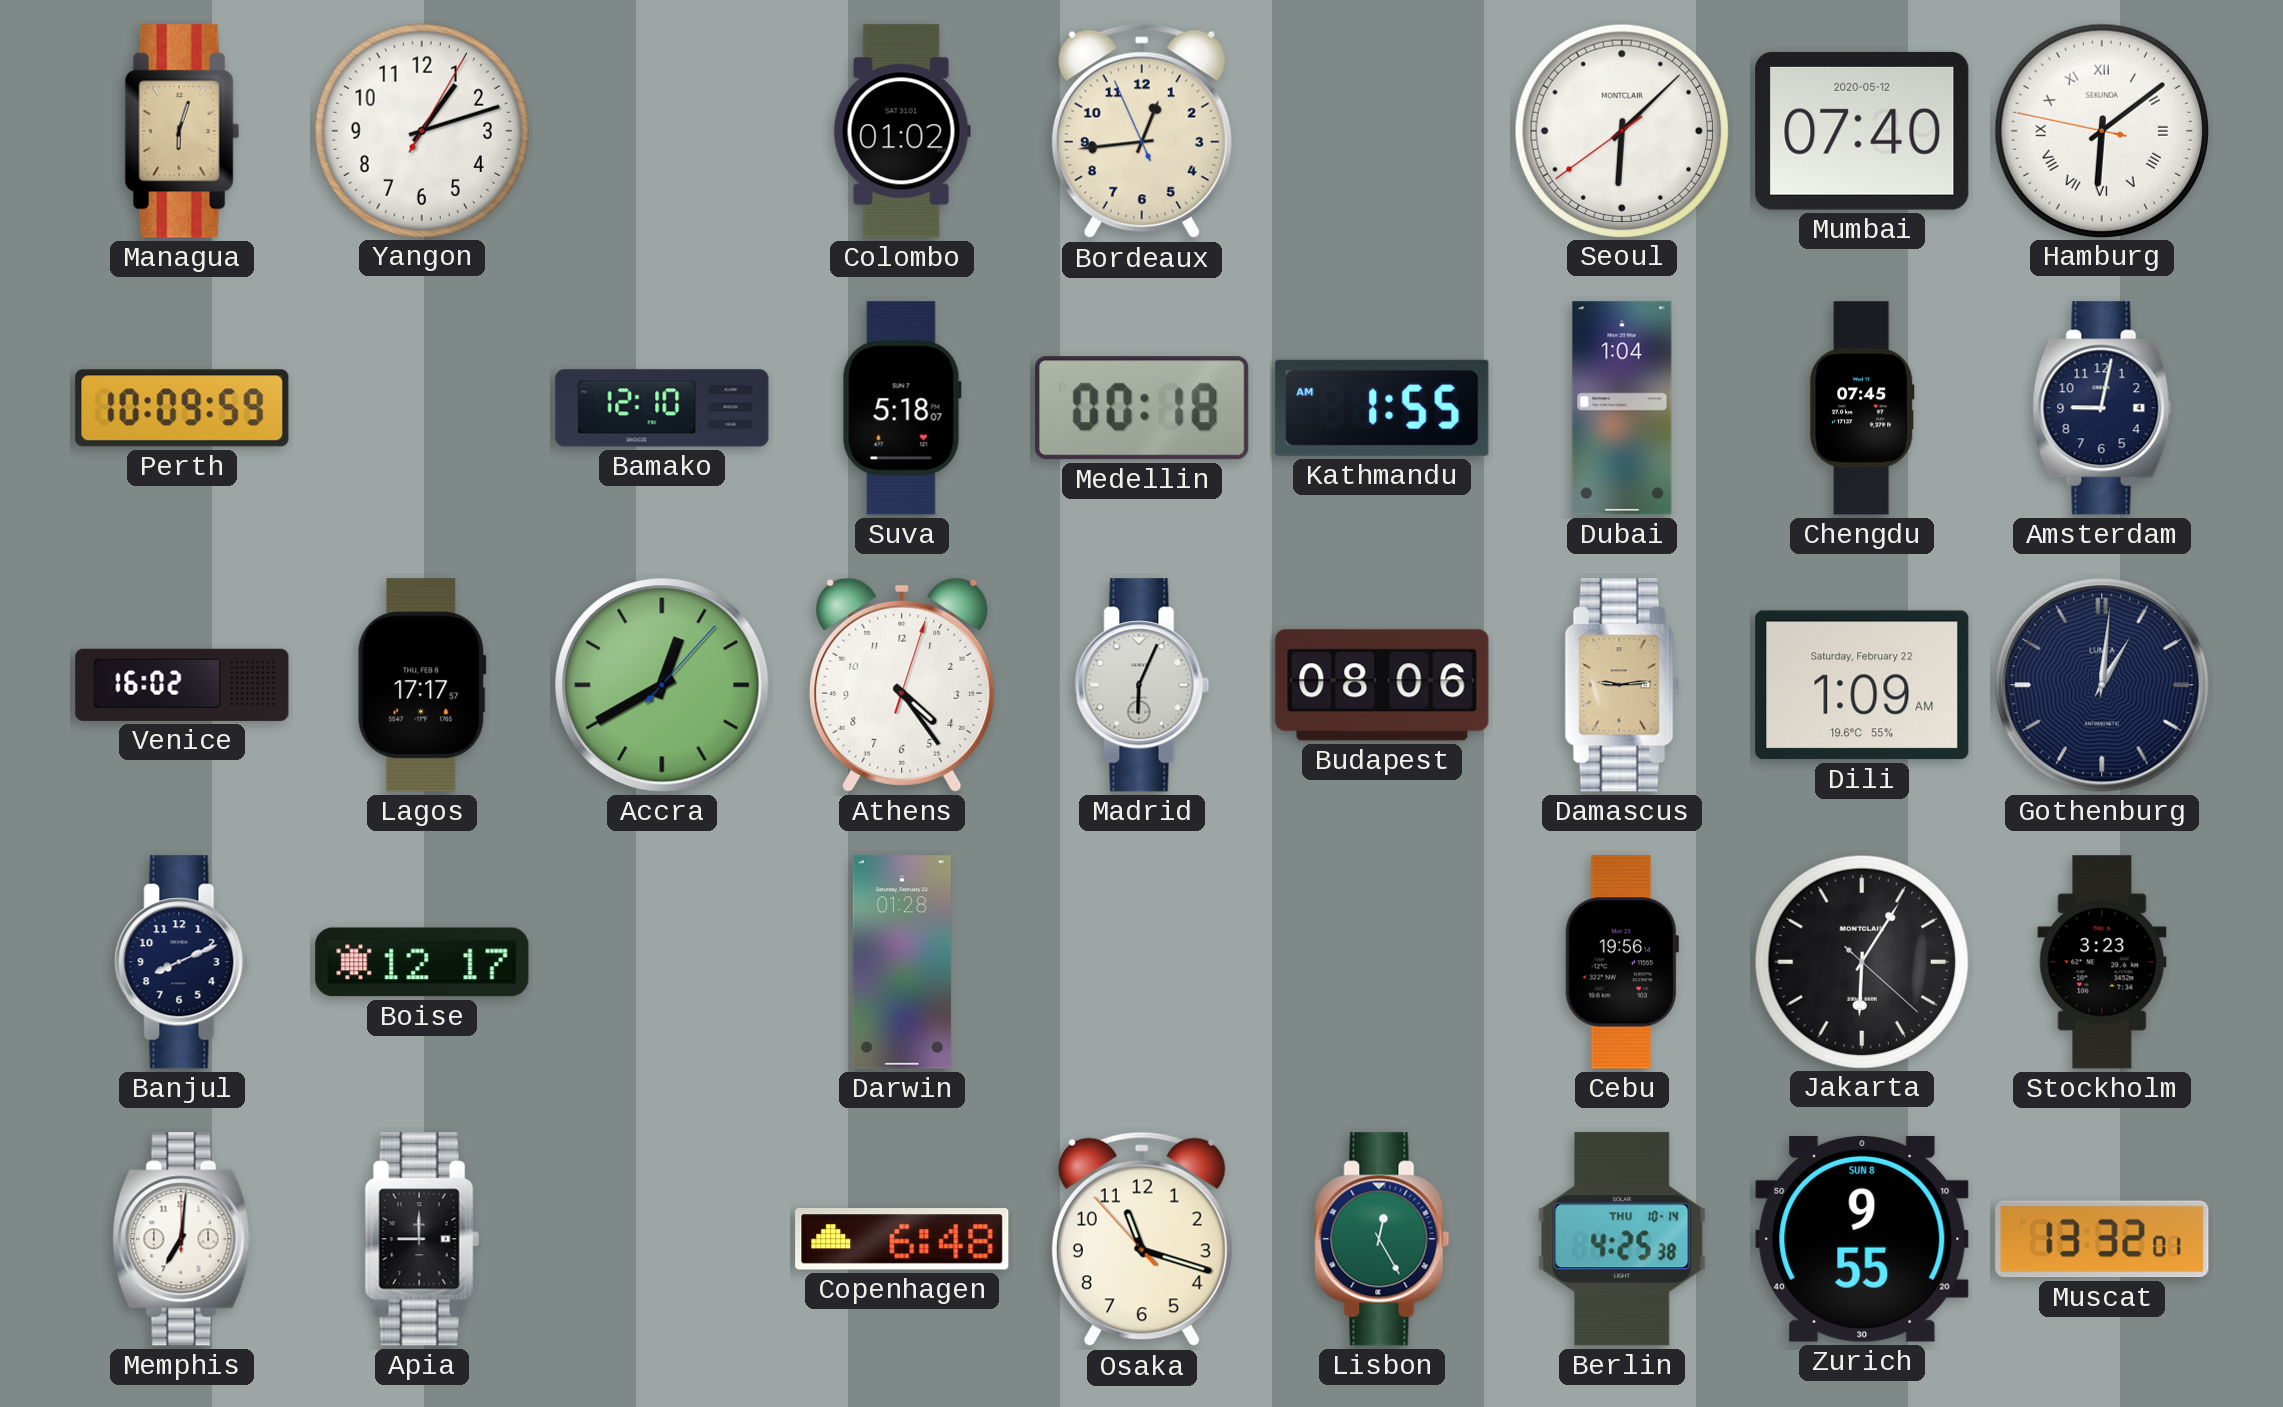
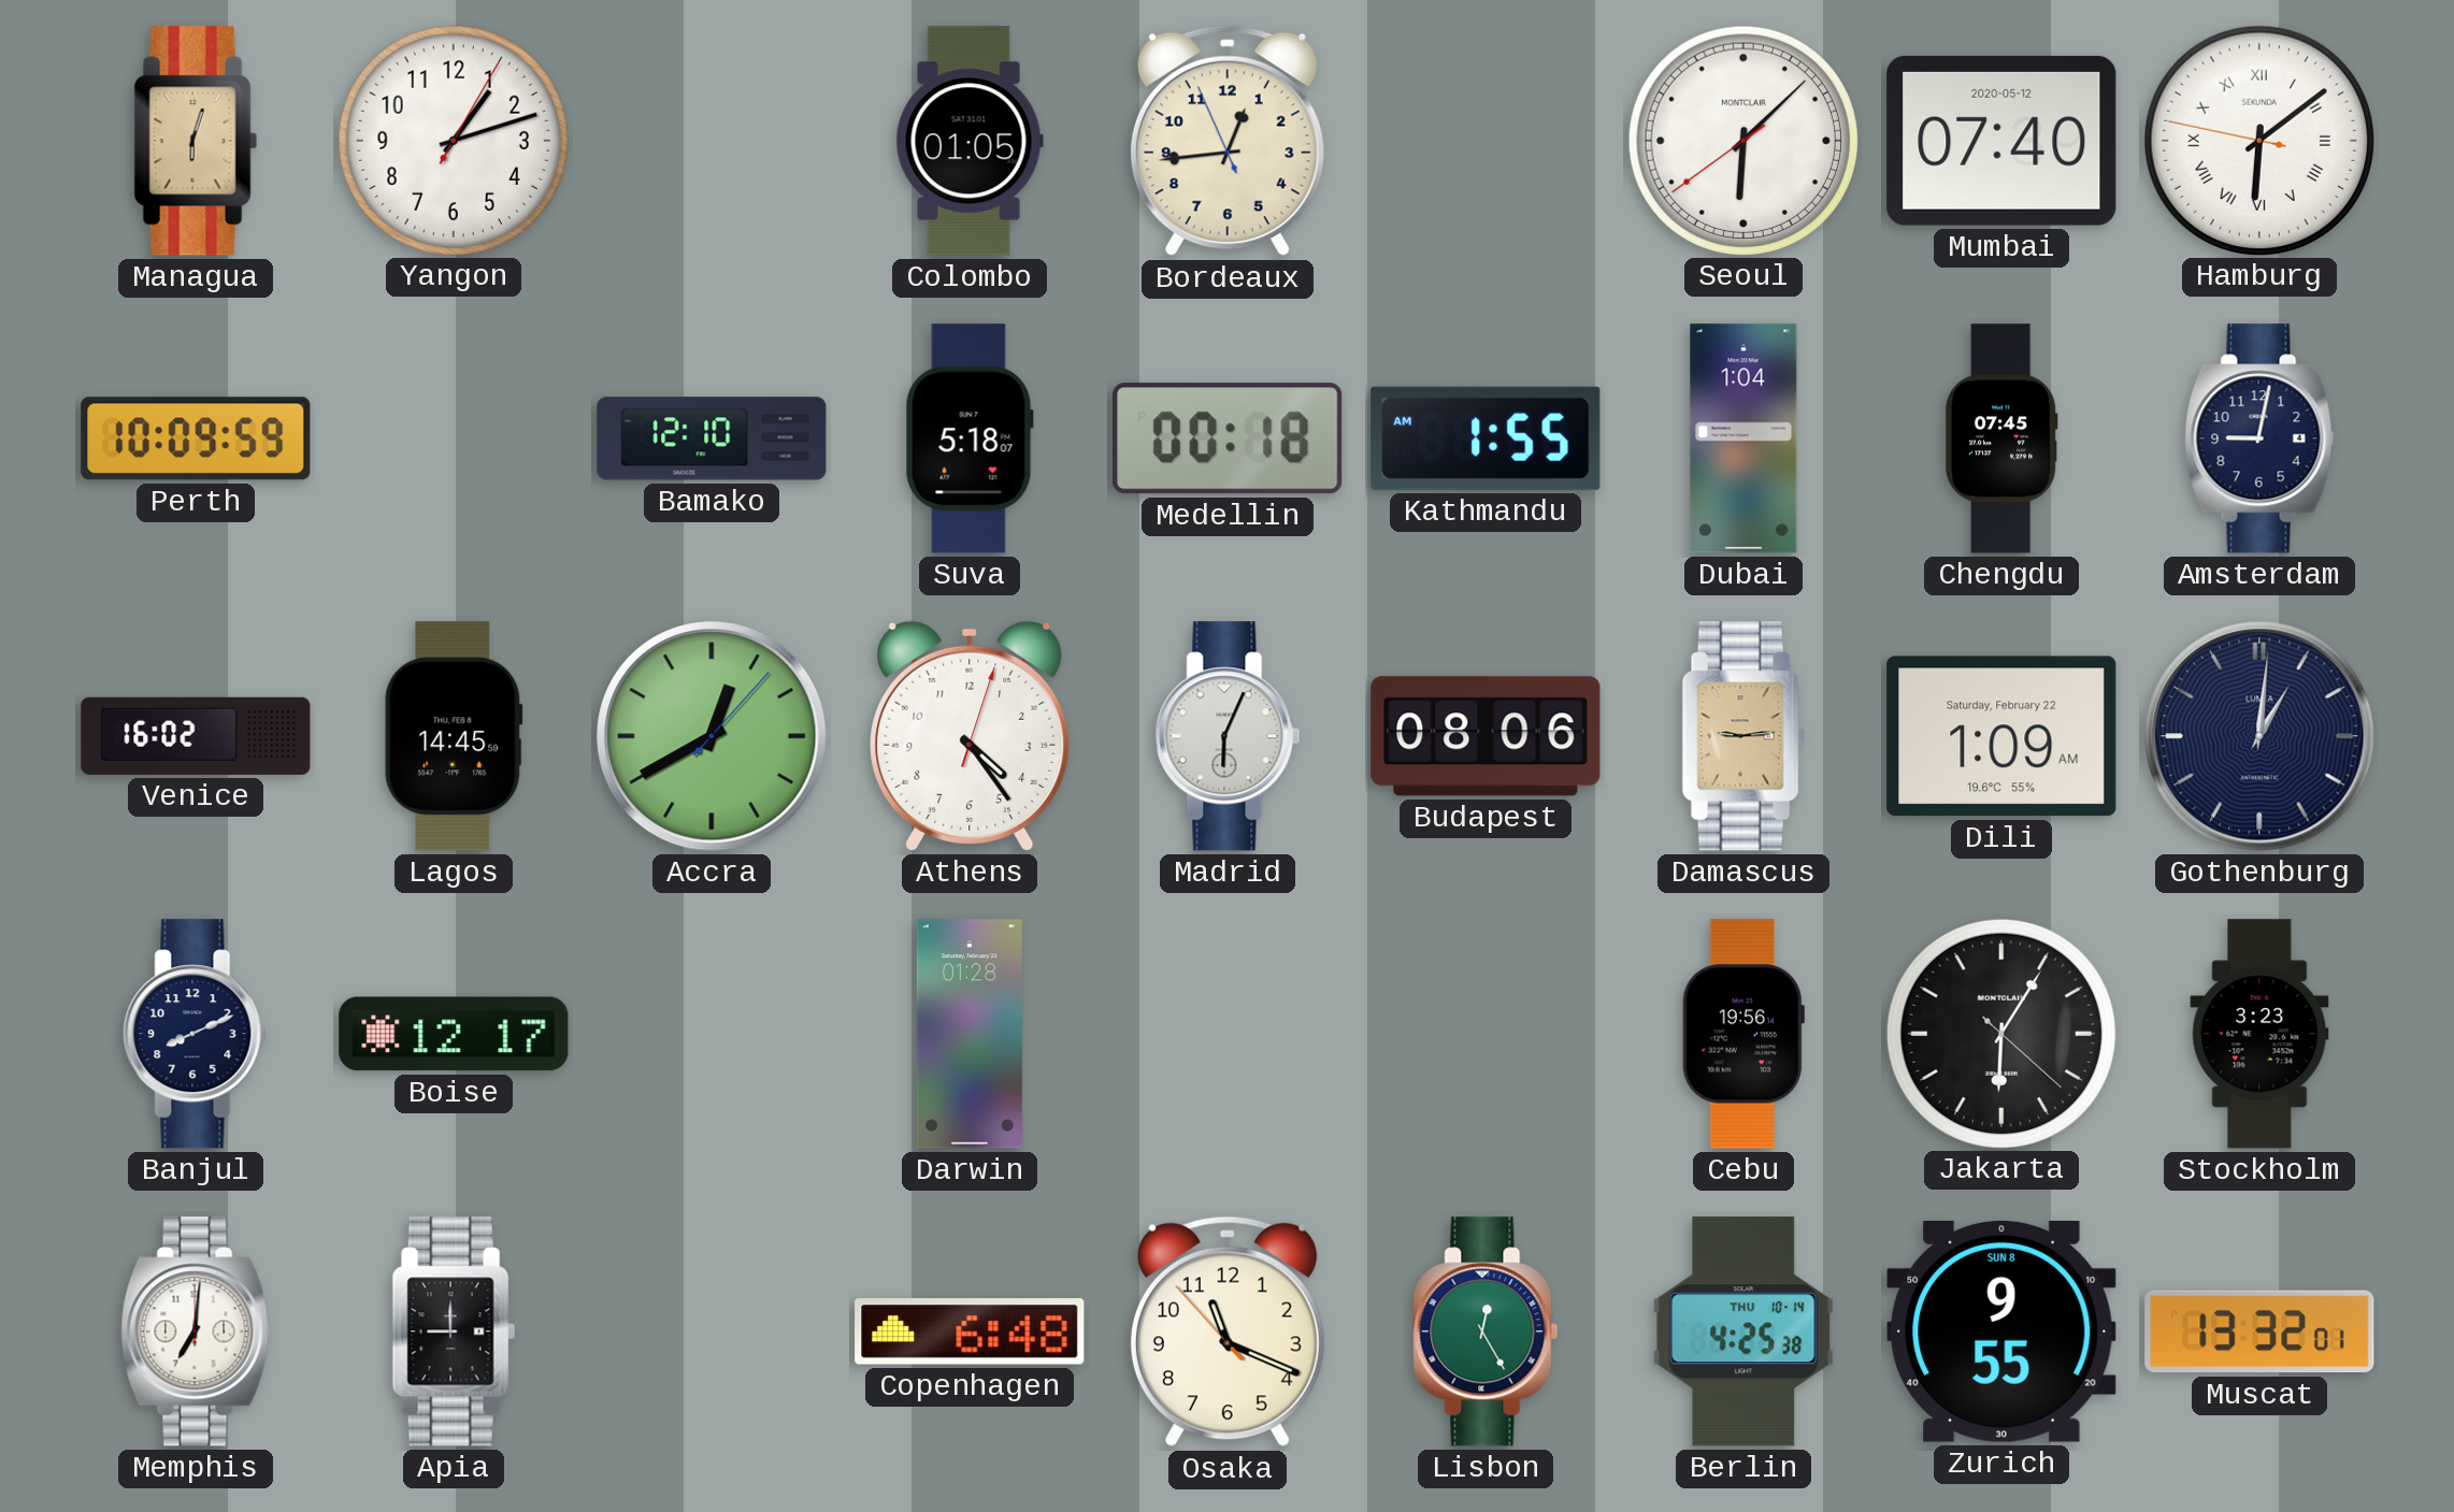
Colombo: 01:02 -> 01:05 (970, 141)
Lagos: 17:17 -> 14:45 (454, 736)
Osaka: 11:17 -> 11:18 (1228, 1331)
